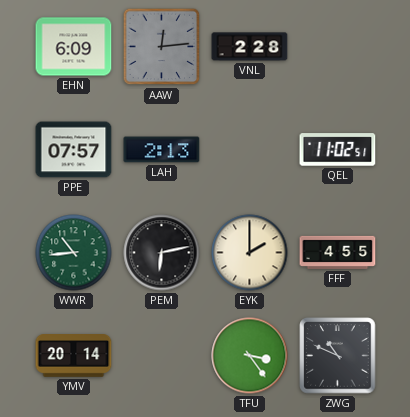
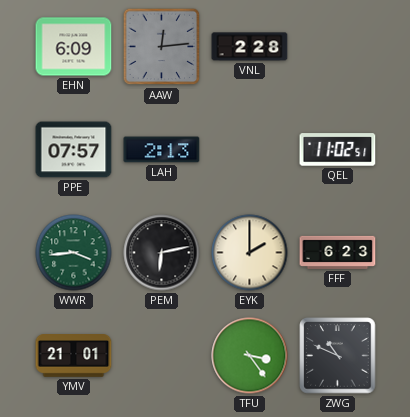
WWR: 10:44 -> 3:44 (74, 253)
FFF: 4:55 -> 6:23 (338, 252)
YMV: 20:14 -> 21:01 (74, 356)
